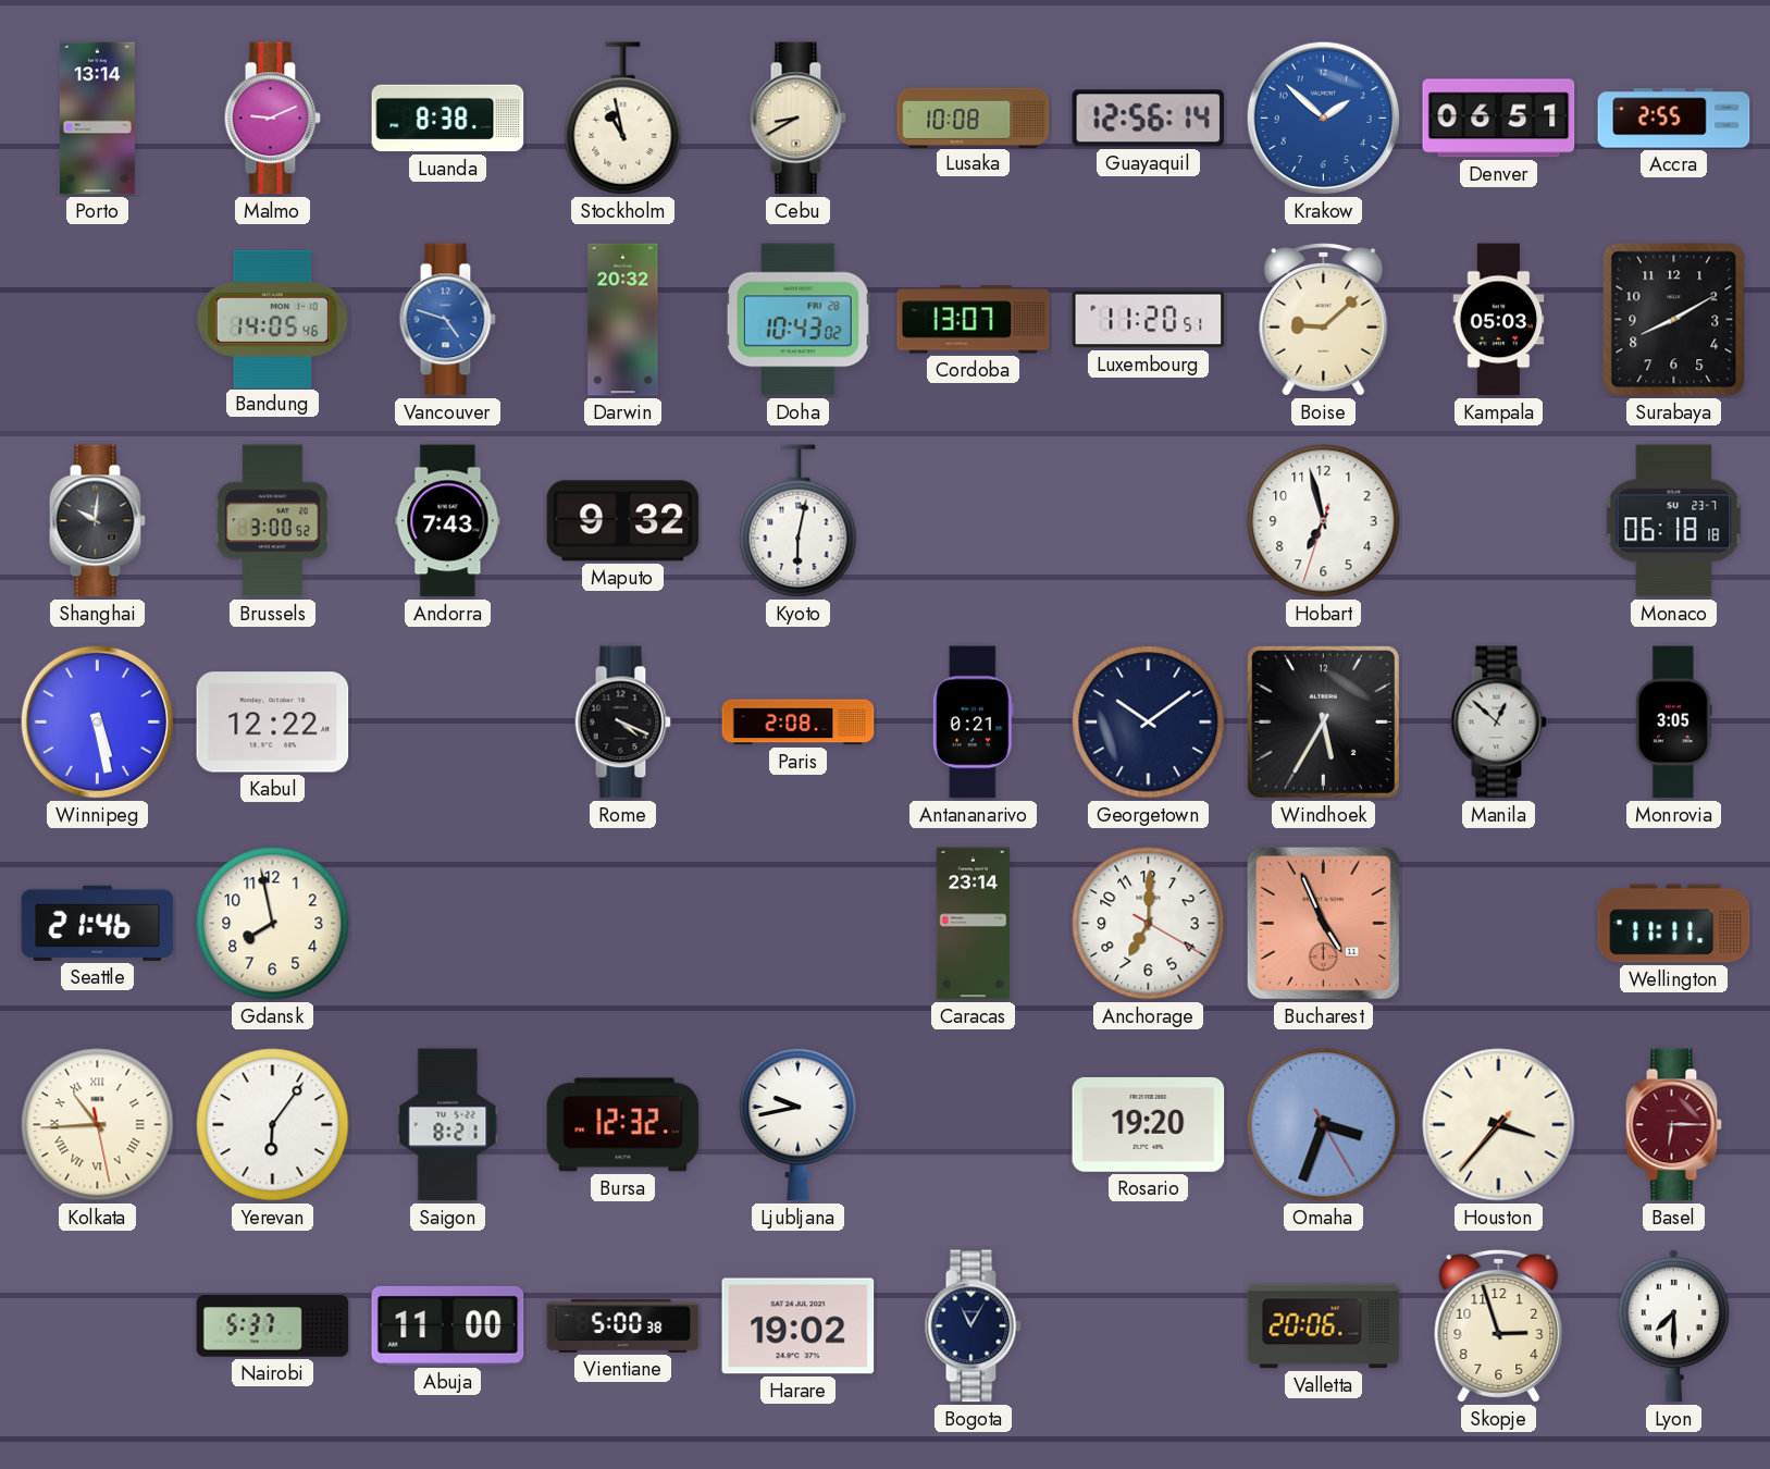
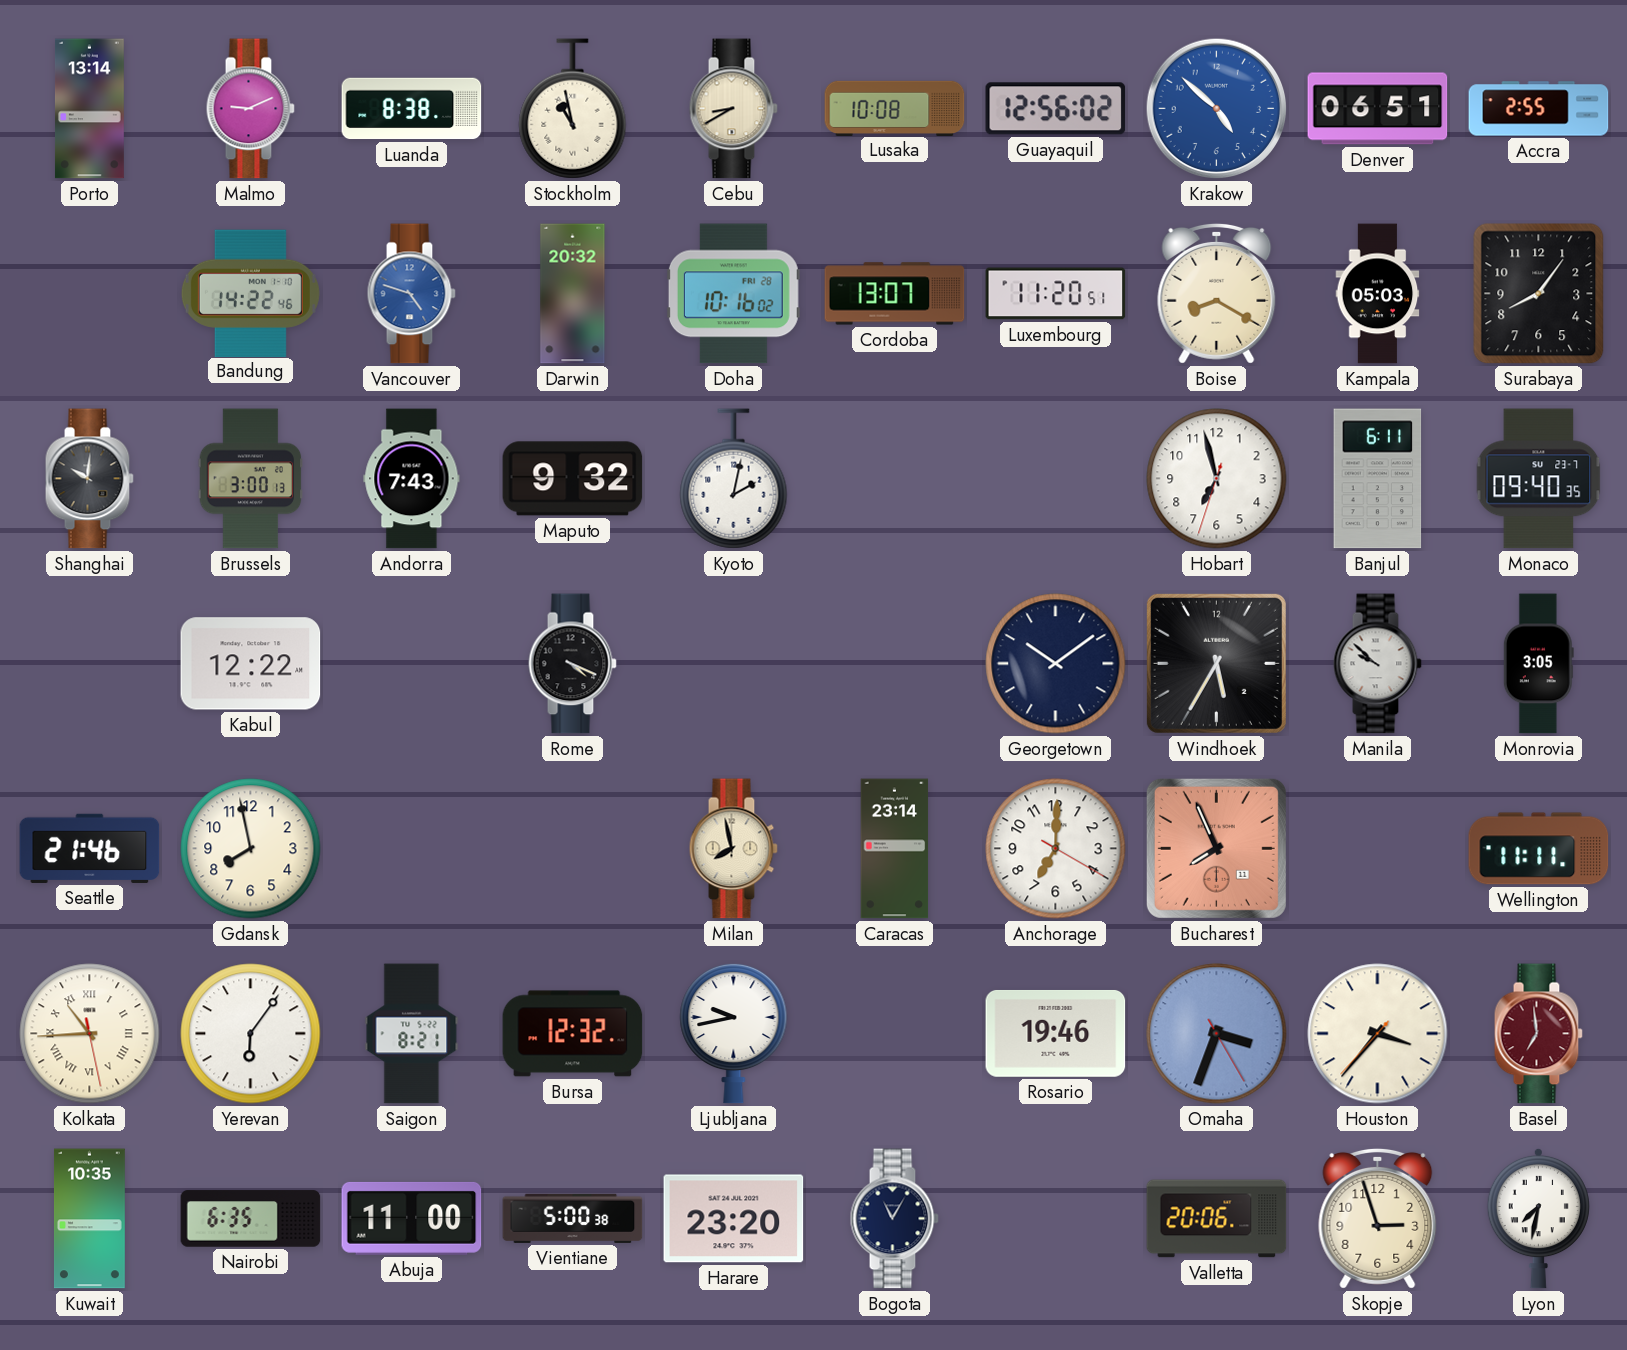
Guayaquil: 12:56:14 -> 12:56:02 (1056, 109)
Krakow: 1:52 -> 4:52 (1217, 109)
Bandung: 14:05 -> 14:22 (250, 293)
Doha: 10:43 -> 10:16 (733, 294)
Boise: 9:08 -> 8:20 (1217, 293)
Surabaya: 8:10 -> 8:06 (1539, 294)
Brussels: 3:00:52 -> 3:00:13 (251, 479)
Kyoto: 6:02 -> 2:02 (734, 479)
Banjul: none -> 6:11 (1378, 479)
Monaco: 06:18 -> 09:40 (1539, 479)
Winnipeg: 5:28 -> none (98, 723)
Paris: 2:08 -> none (799, 723)
Antananarivo: 0:21 -> none (973, 723)
Manila: 12:52 -> 9:52 (1377, 664)
Milan: none -> 7:58 (733, 849)
Bucharest: 4:56 -> 7:56 (1216, 848)
Rosario: 19:20 -> 19:46 (1056, 1033)
Basel: 6:15 -> 6:59 (1538, 1034)
Kuwait: none -> 10:35 (89, 1219)
Nairobi: 5:37 -> 6:35 (251, 1219)
Harare: 19:02 -> 23:20 (734, 1219)
Lyon: 7:30 -> 7:32 (1538, 1218)
